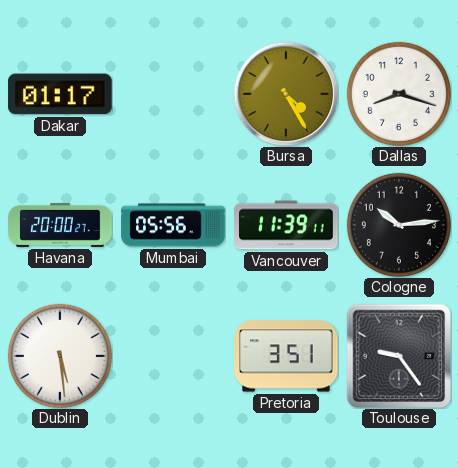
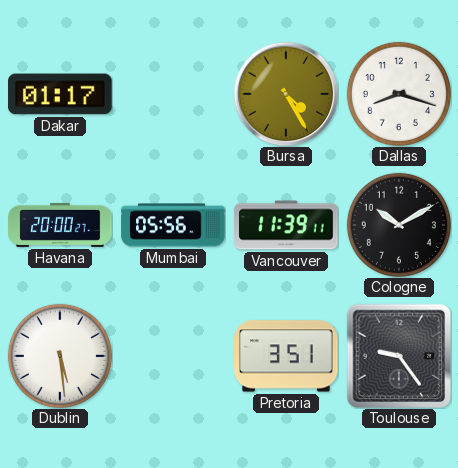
Cologne: 10:14 -> 10:10 (399, 225)
